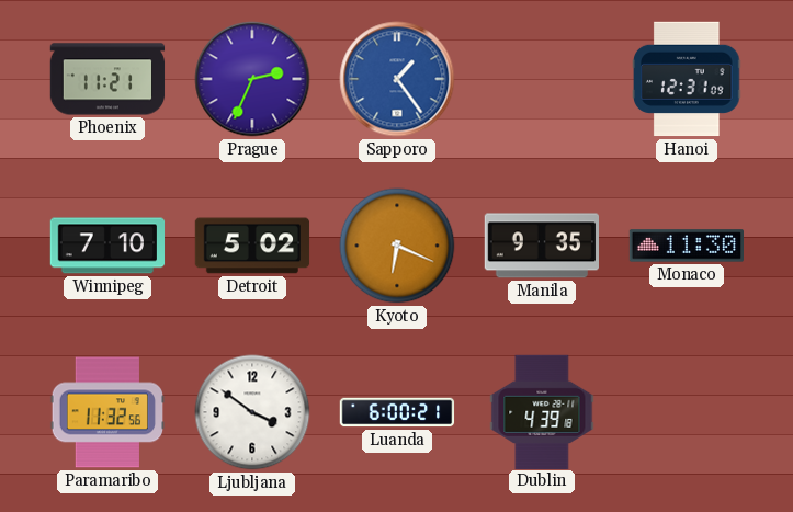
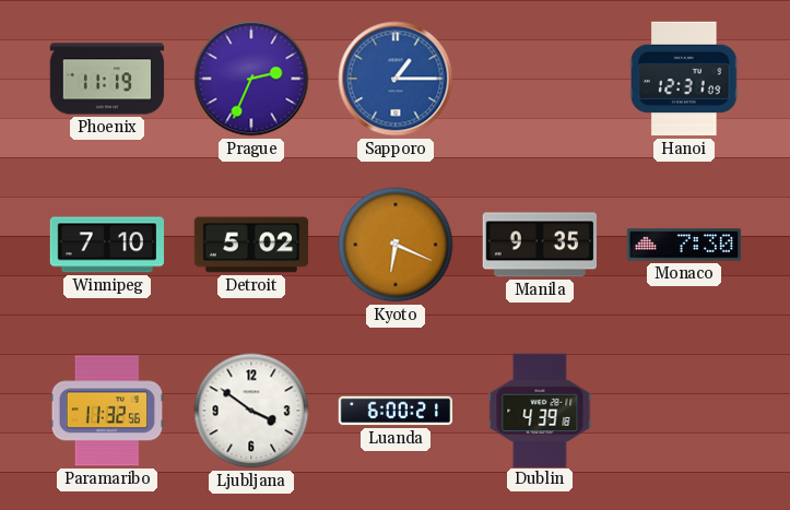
Phoenix: 11:21 -> 11:19 (107, 79)
Sapporo: 1:24 -> 1:15 (396, 79)
Monaco: 11:30 -> 7:30 (684, 245)
